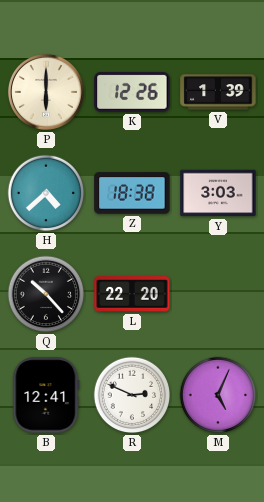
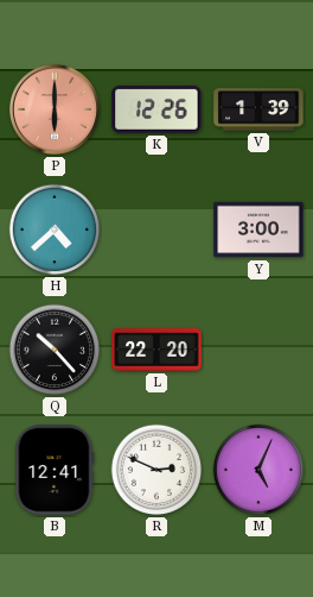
P dial: cream -> salmon (55, 109)
Z: 18:38 -> none (132, 193)
Y: 3:03 -> 3:00 (258, 230)
